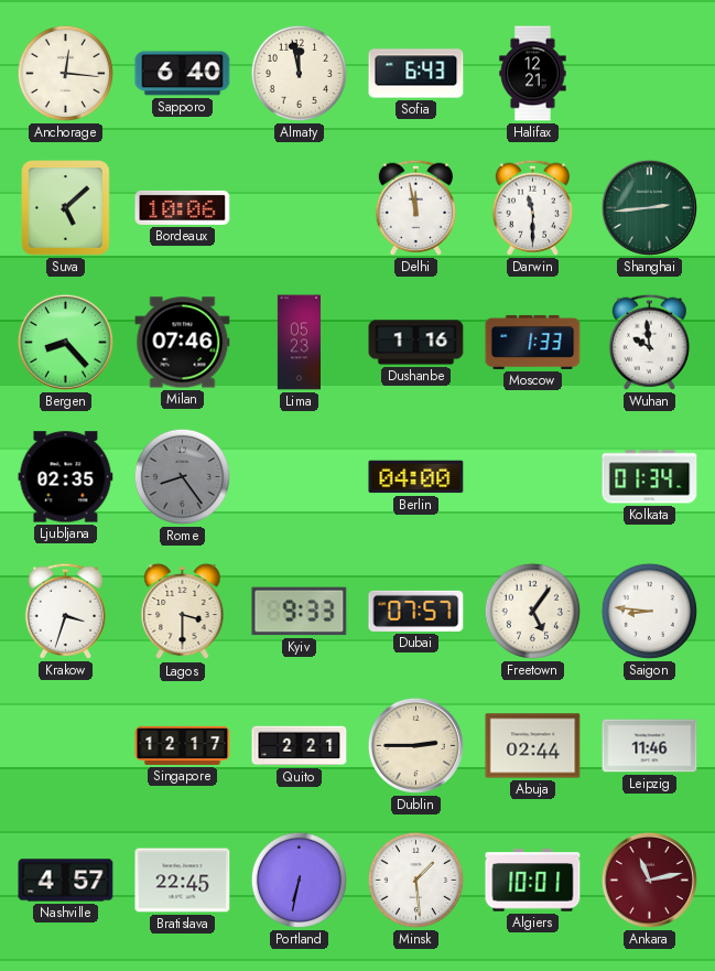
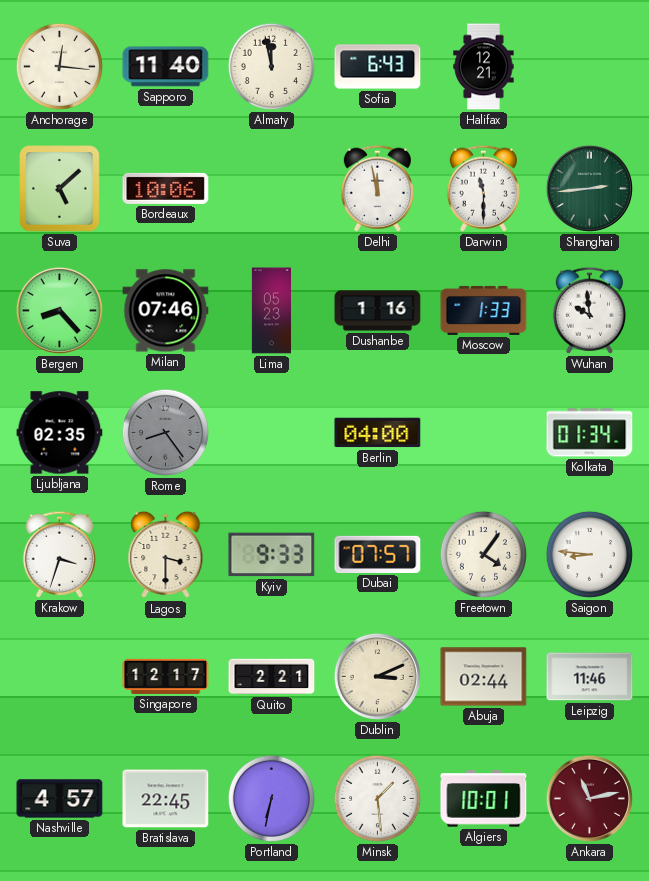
Sapporo: 6:40 -> 11:40 (166, 67)
Freetown: 5:06 -> 4:06 (483, 554)
Dublin: 2:45 -> 3:11 (377, 676)
